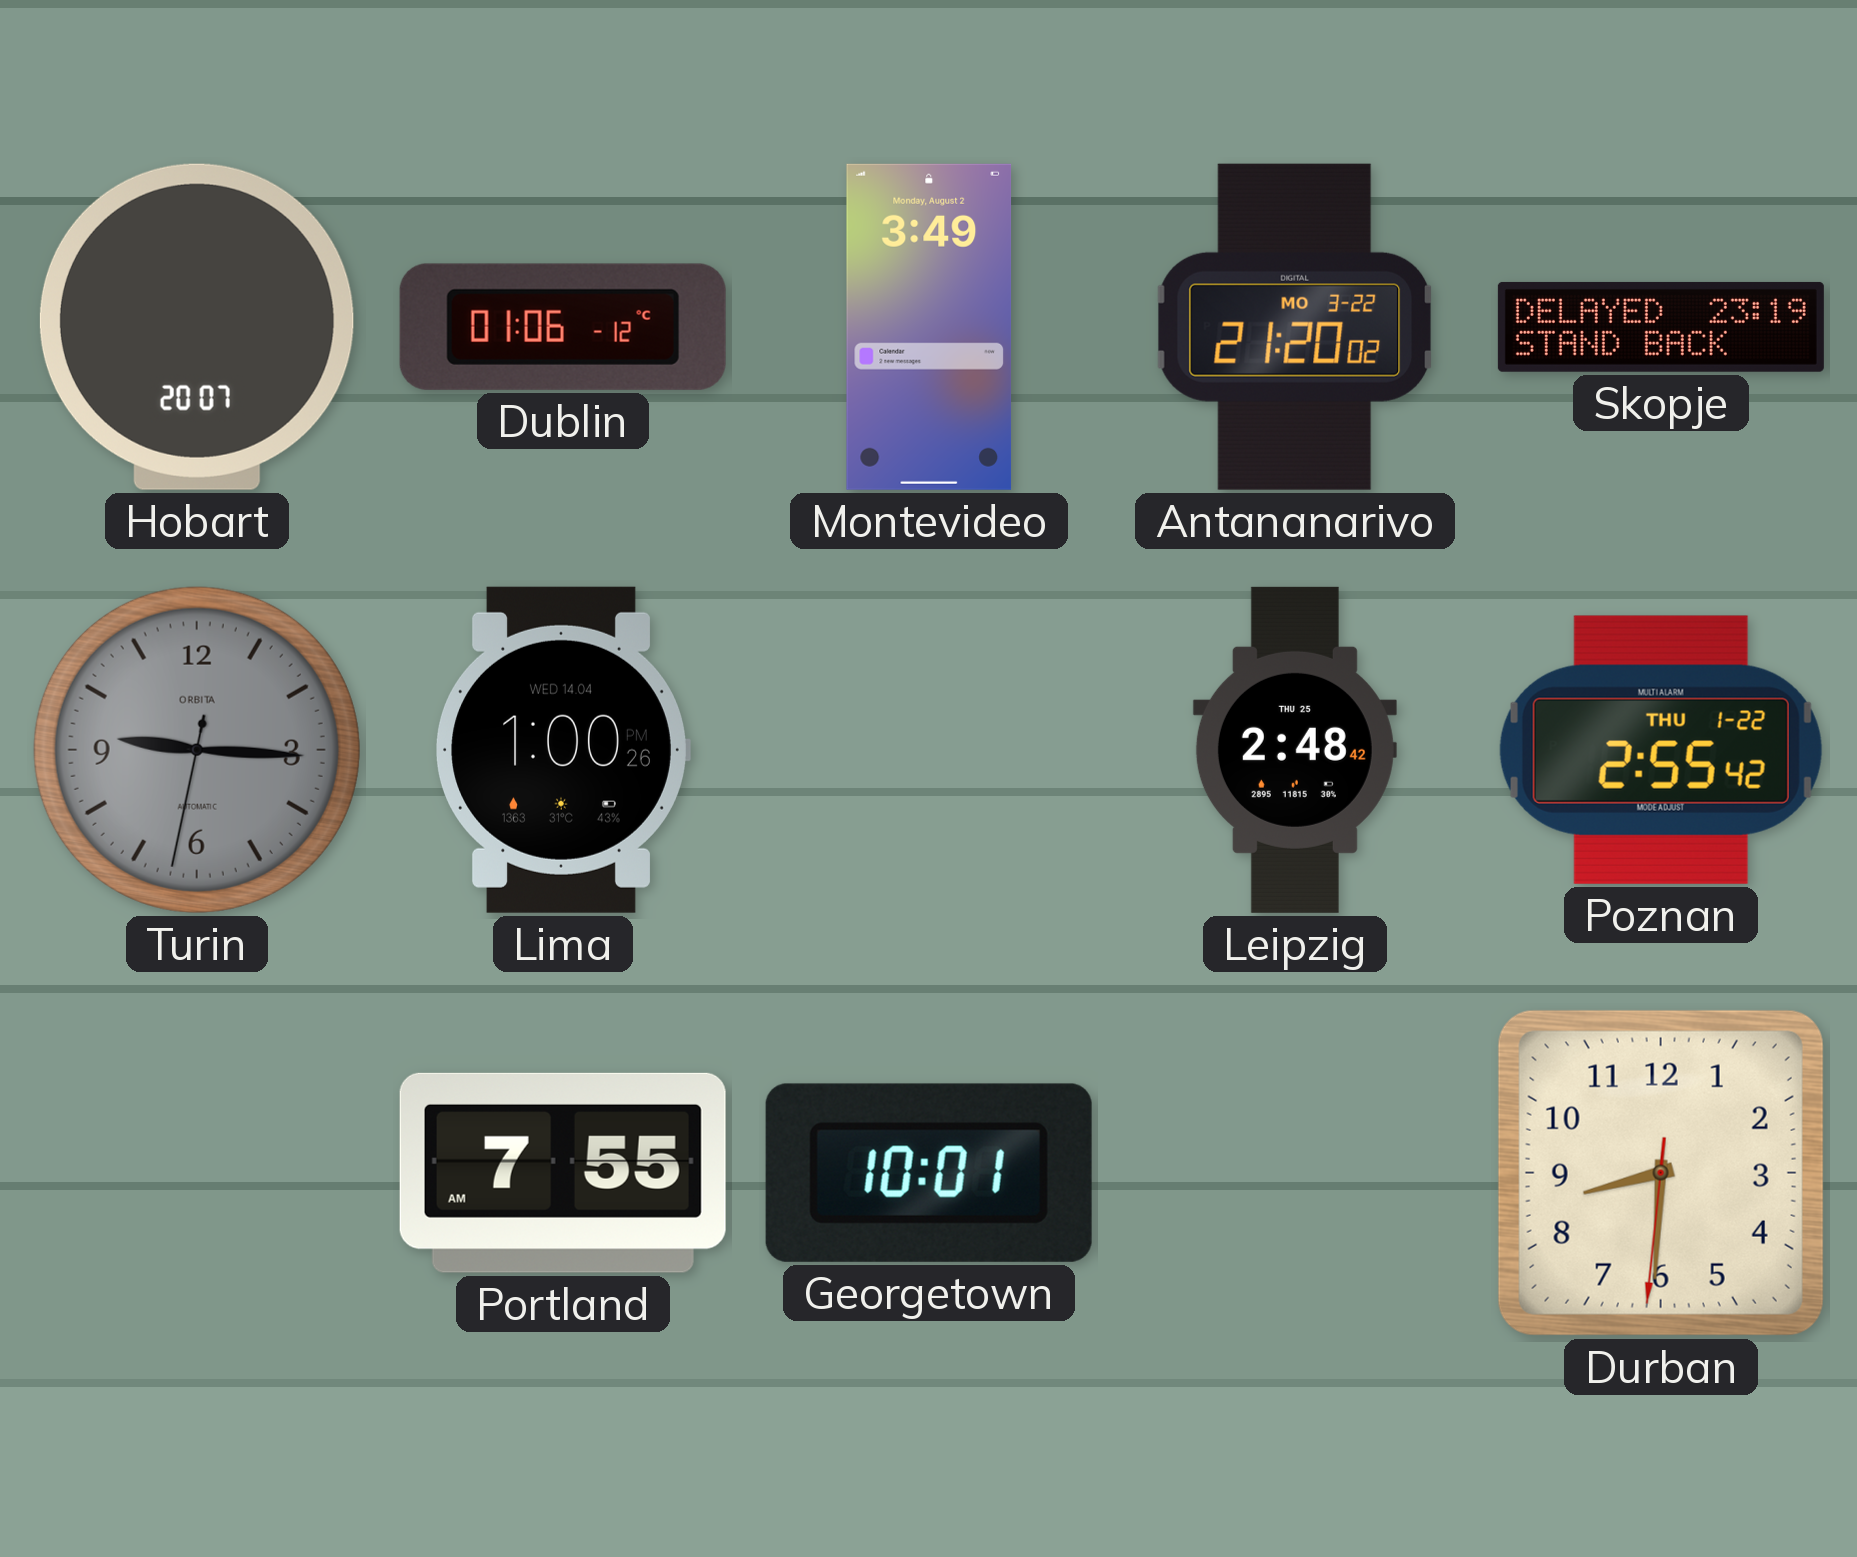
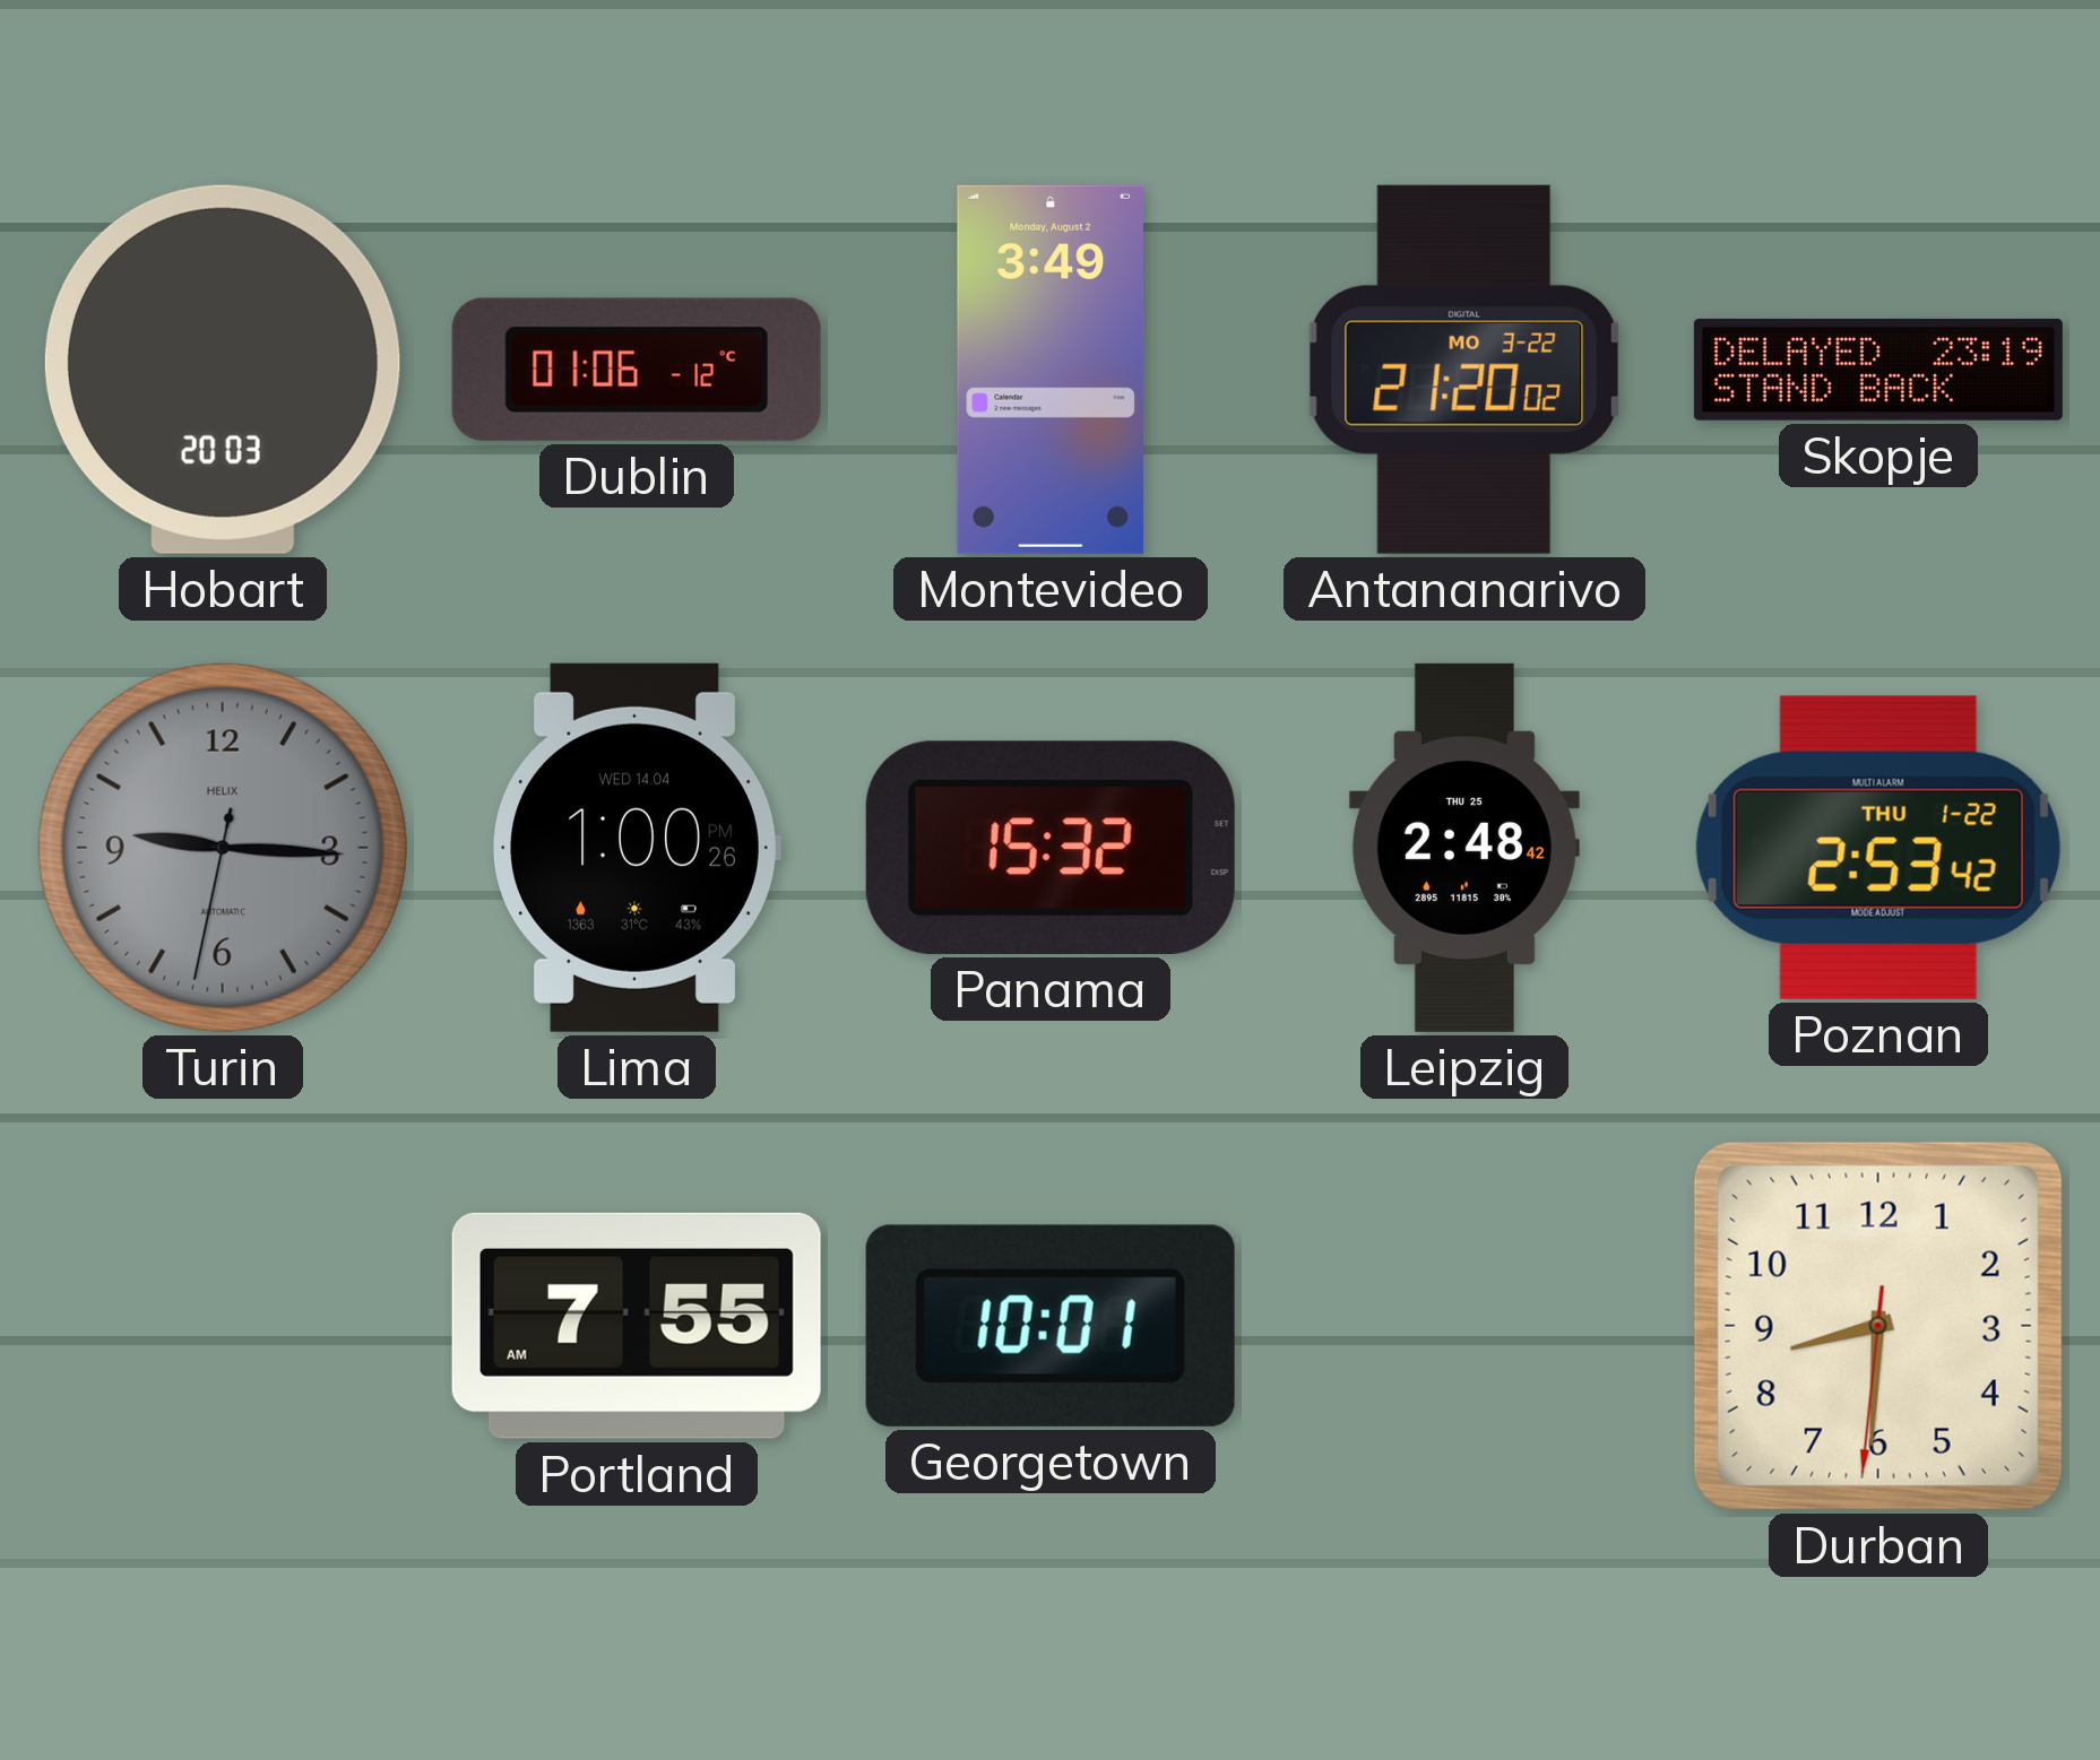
Hobart: 20:07 -> 20:03 (223, 370)
Turin brand: ORBITA -> HELIX (223, 848)
Panama: none -> 15:32 (1051, 848)
Poznan: 2:55 -> 2:53 (1878, 848)
